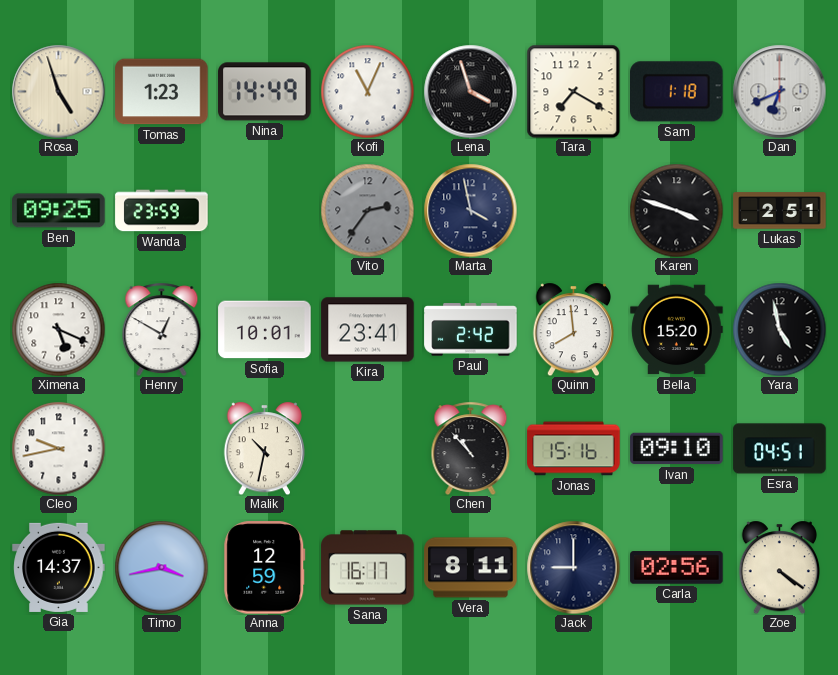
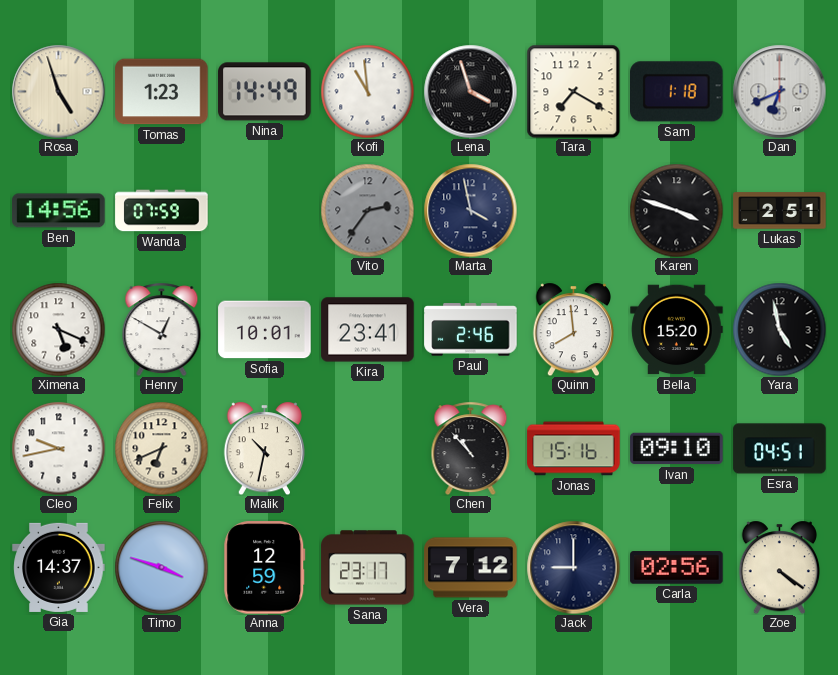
Kofi: 11:04 -> 10:59 (367, 91)
Ben: 09:25 -> 14:56 (59, 211)
Wanda: 23:59 -> 07:59 (162, 211)
Paul: 2:42 -> 2:46 (471, 330)
Felix: none -> 6:41 (161, 448)
Timo: 3:43 -> 3:48 (161, 567)
Sana: 16:17 -> 23:17 (368, 568)
Vera: 8:11 -> 7:12 (471, 568)
